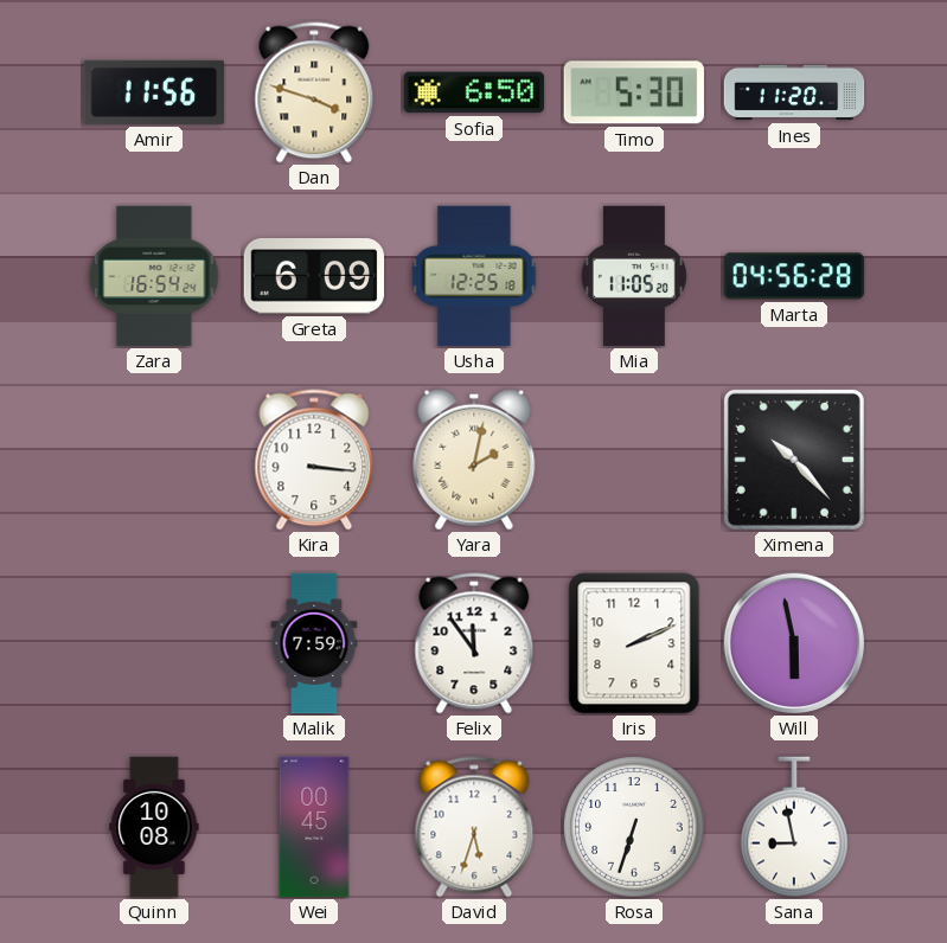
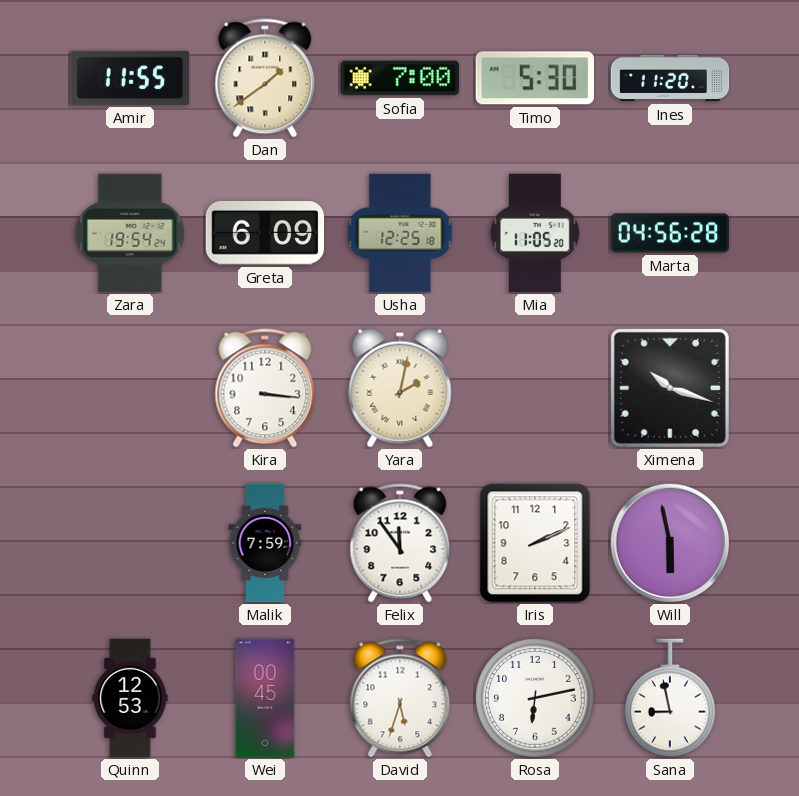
Amir: 11:56 -> 11:55 (129, 78)
Dan: 3:48 -> 1:39 (265, 78)
Sofia: 6:50 -> 7:00 (399, 78)
Zara: 16:54 -> 19:54 (130, 233)
Ximena: 10:23 -> 10:18 (670, 388)
Quinn: 10:08 -> 12:53 (130, 698)
Rosa: 6:33 -> 6:13 (535, 698)
